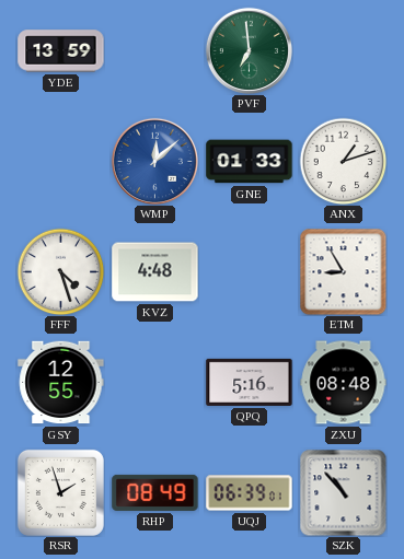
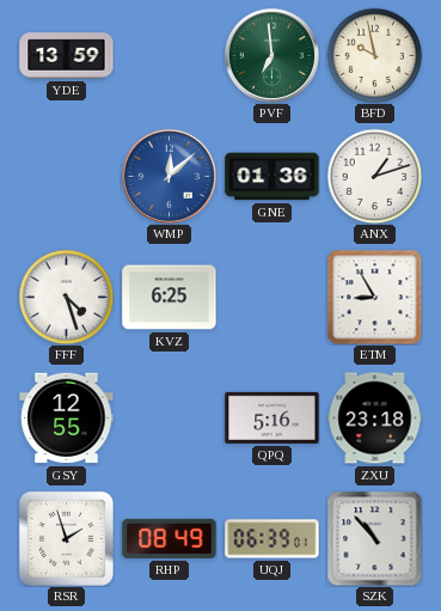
BFD: none -> 9:58 (374, 55)
GNE: 01:33 -> 01:36 (272, 177)
KVZ: 4:48 -> 6:25 (170, 298)
ZXU: 08:48 -> 23:18 (375, 418)
